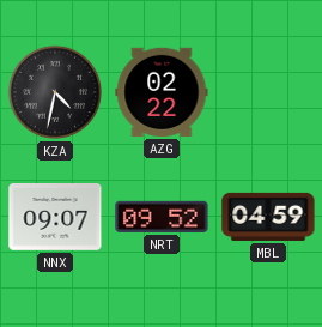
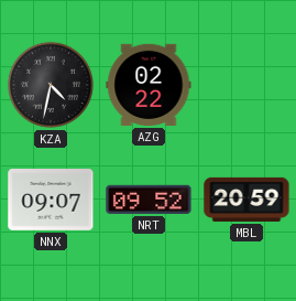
MBL: 04:59 -> 20:59 (246, 200)
